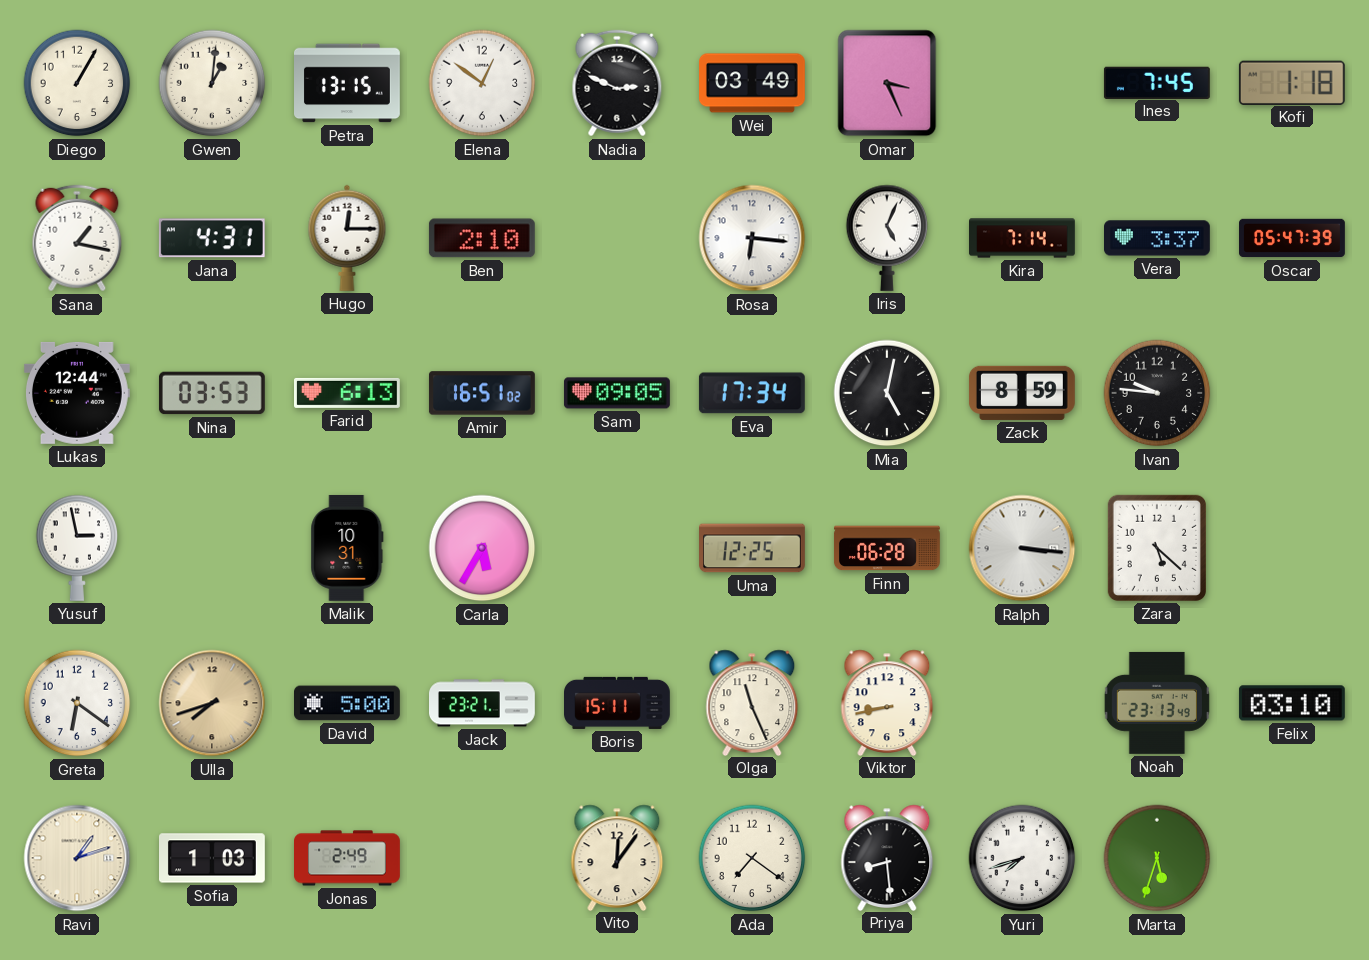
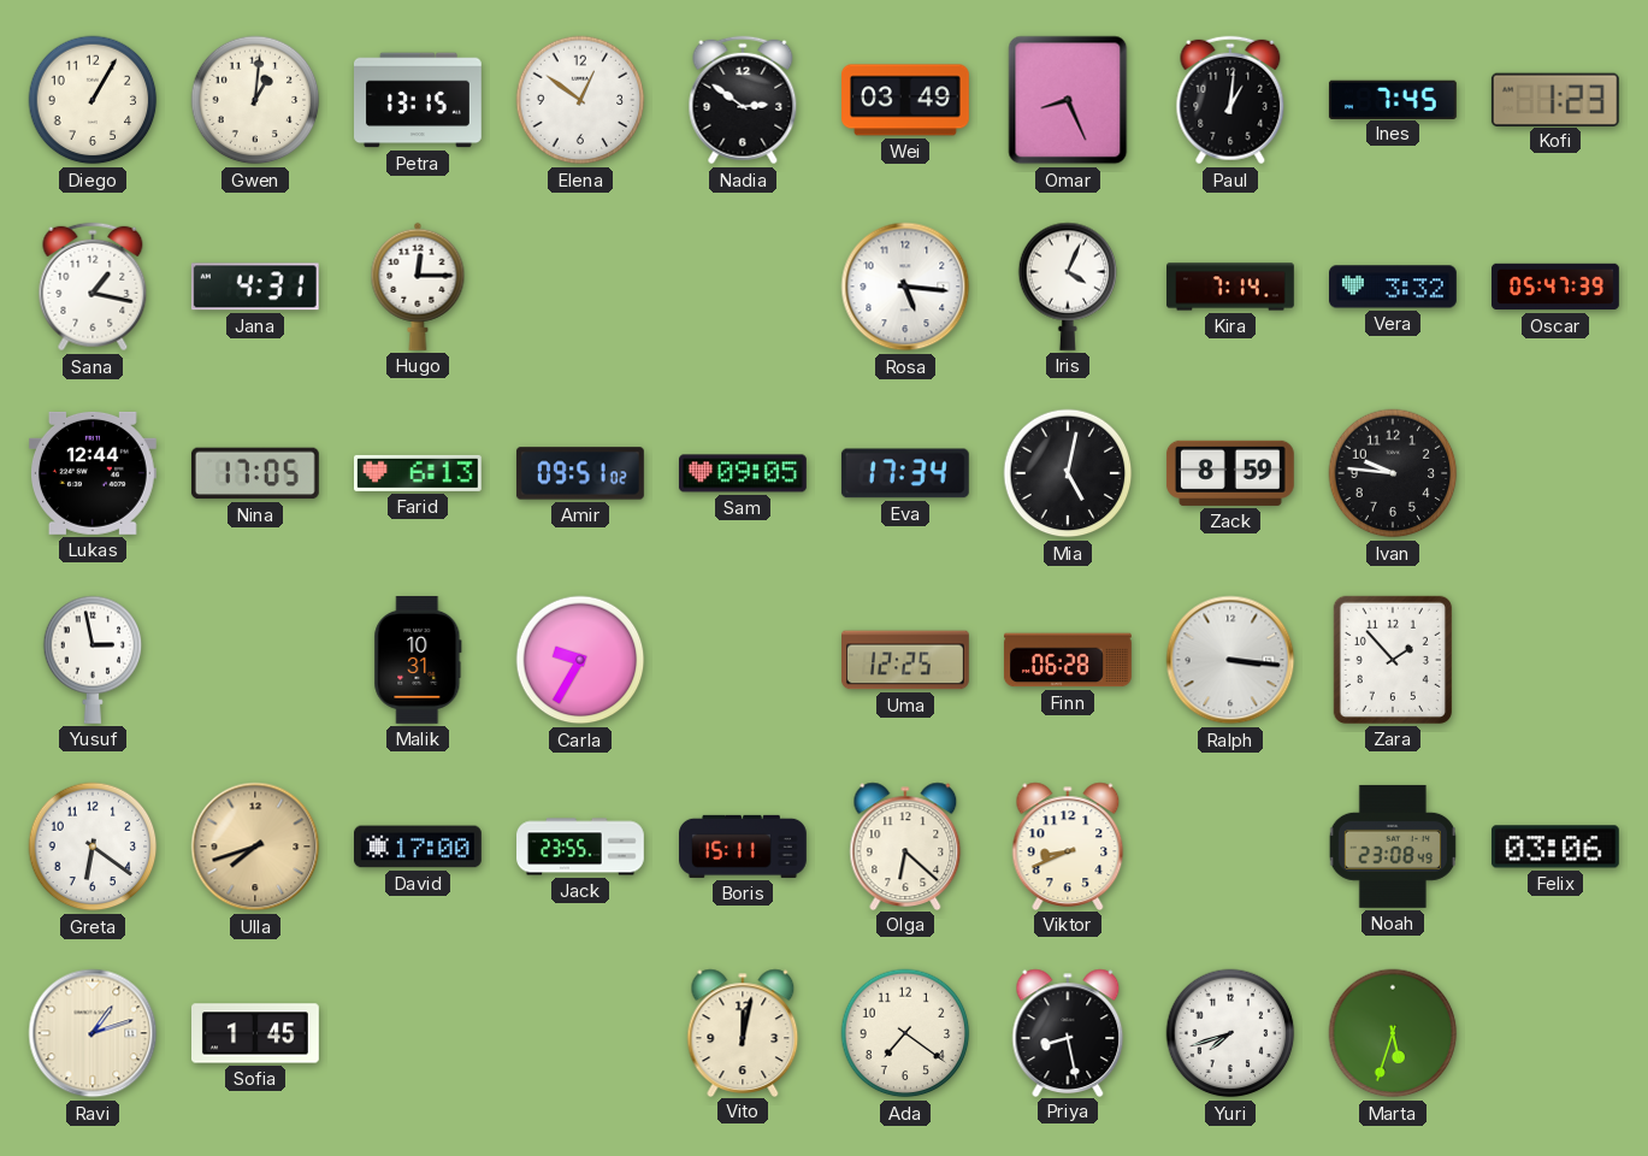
Nadia: 2:49 -> 2:51 (743, 100)
Omar: 3:26 -> 8:26 (1068, 100)
Paul: none -> 1:01 (1230, 100)
Kofi: 1:18 -> 1:23 (1555, 99)
Ben: 2:10 -> none (482, 238)
Rosa: 6:16 -> 5:16 (905, 287)
Iris: 5:04 -> 4:04 (1068, 287)
Vera: 3:37 -> 3:32 (1394, 287)
Nina: 03:53 -> 17:05 (255, 473)
Amir: 16:51 -> 09:51 (580, 473)
Carla: 5:35 -> 9:35 (580, 660)
Zara: 5:22 -> 1:53 (1393, 660)
David: 5:00 -> 17:00 (419, 847)
Jack: 23:21 -> 23:55 (581, 847)
Olga: 11:26 -> 6:22 (905, 845)
Viktor: 8:43 -> 8:41 (1068, 845)
Noah: 23:13 -> 23:08 (1393, 847)
Felix: 03:10 -> 03:06 (1555, 847)
Sofia: 1:03 -> 1:45 (256, 1033)
Jonas: 2:49 -> none (348, 858)
Vito: 12:06 -> 12:02 (743, 1032)
Priya: 8:29 -> 8:28 (1068, 1032)
